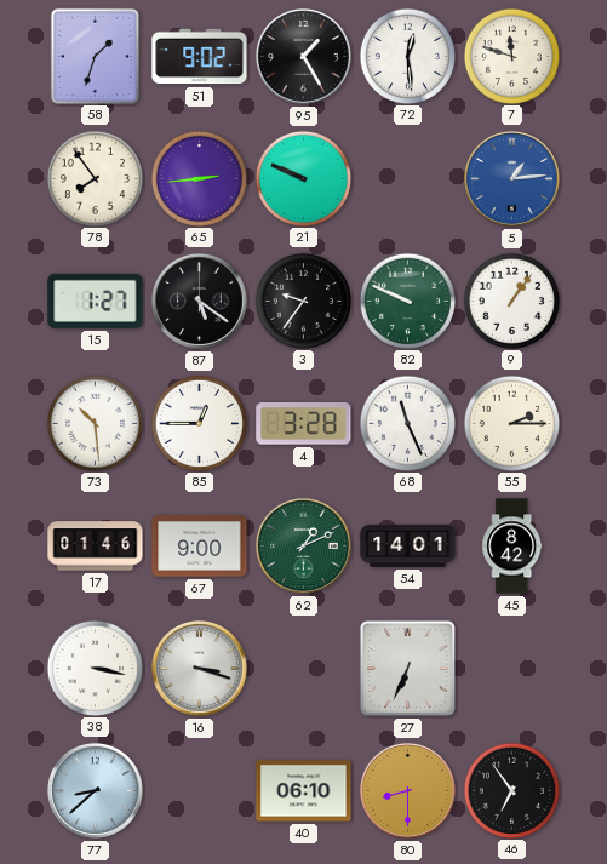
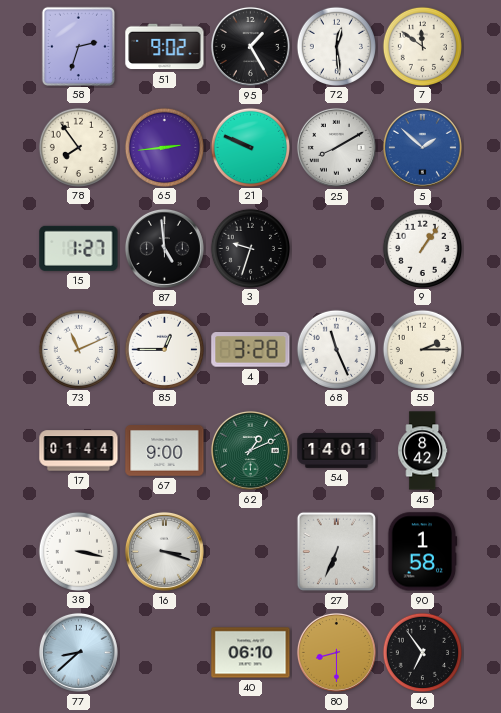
58: 1:33 -> 2:33 (78, 46)
7: 11:48 -> 11:51 (422, 46)
25: none -> 8:10 (336, 147)
5: 1:14 -> 1:52 (422, 147)
87: 5:21 -> 4:59 (164, 248)
3: 9:36 -> 9:33 (250, 248)
82: 9:49 -> none (407, 301)
73: 10:29 -> 11:11 (78, 349)
17: 01:46 -> 01:44 (79, 451)
90: none -> 1:58 (423, 552)
